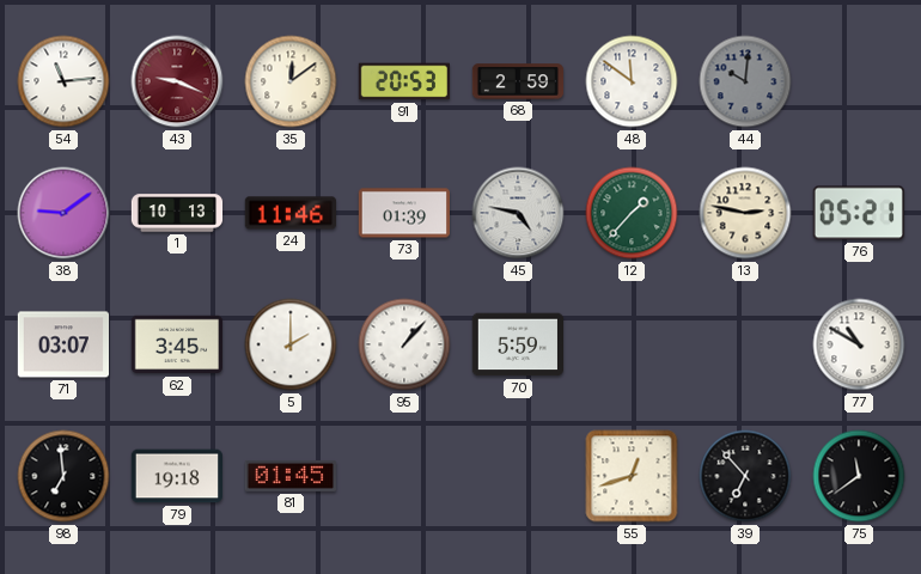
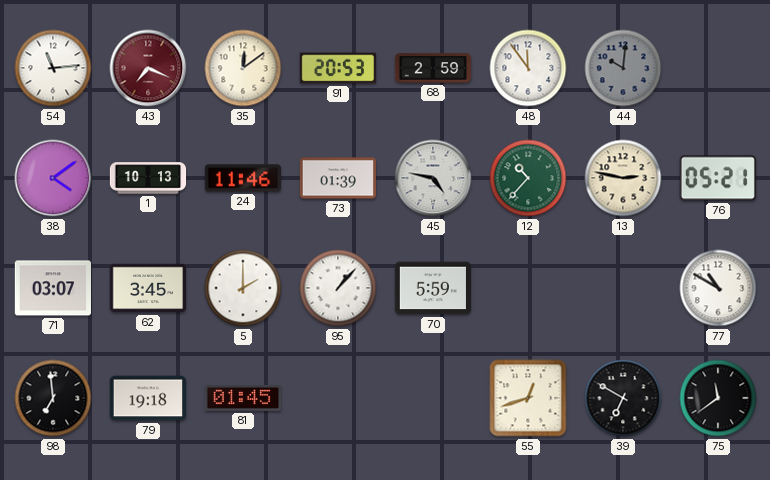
43: 9:19 -> 7:19 (148, 68)
48: 11:51 -> 11:54 (528, 68)
38: 9:09 -> 4:09 (53, 178)
12: 1:37 -> 10:37 (528, 178)
39: 6:53 -> 6:50 (623, 398)
